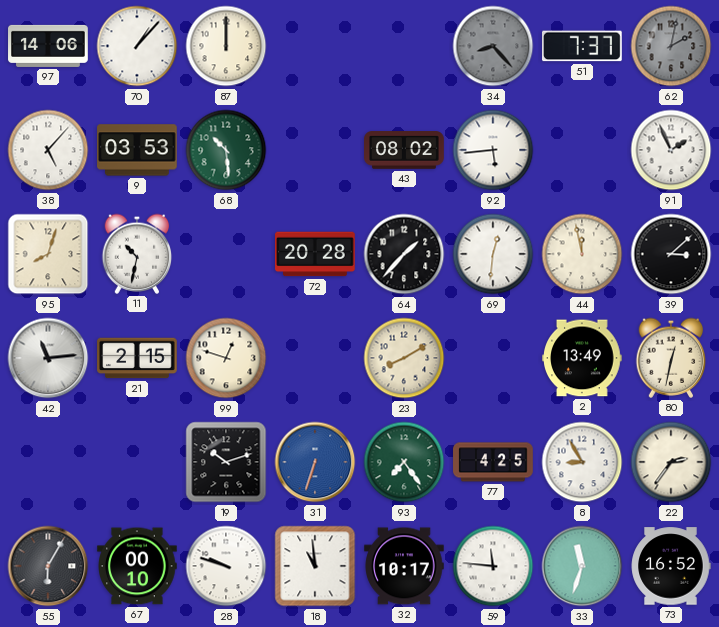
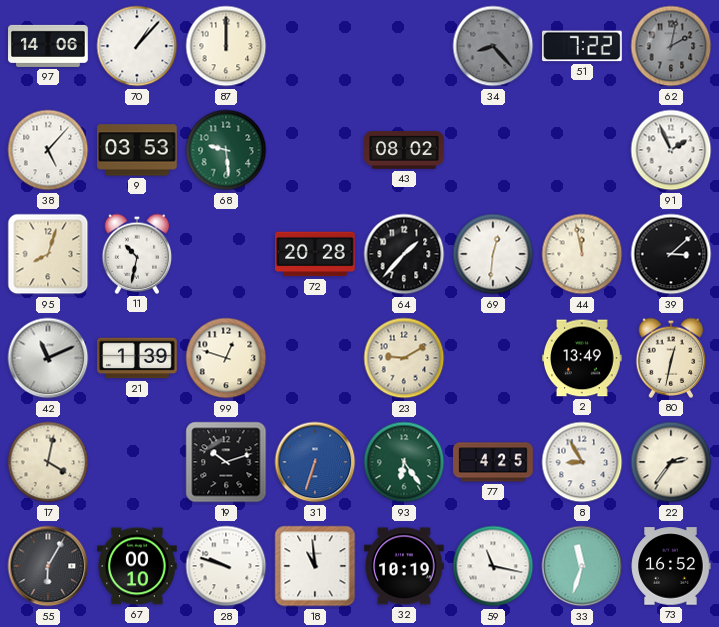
51: 7:37 -> 7:22 (583, 46)
68: 10:29 -> 9:29 (226, 150)
92: 5:44 -> none (493, 150)
42: 11:14 -> 11:11 (48, 358)
21: 2:15 -> 1:39 (137, 358)
23: 8:10 -> 9:10 (404, 358)
17: none -> 4:02 (48, 462)
93: 7:24 -> 6:24 (404, 462)
32: 10:17 -> 10:19 (404, 566)
59: 11:46 -> 11:17 (493, 566)
